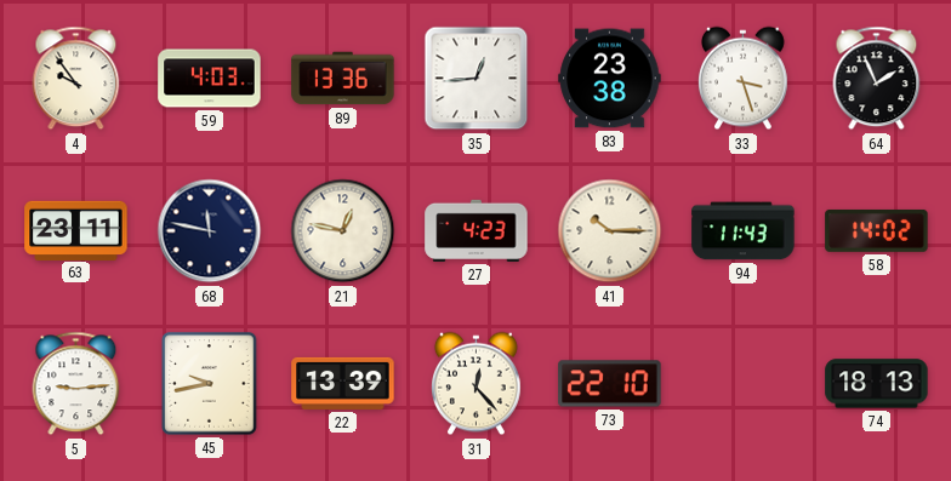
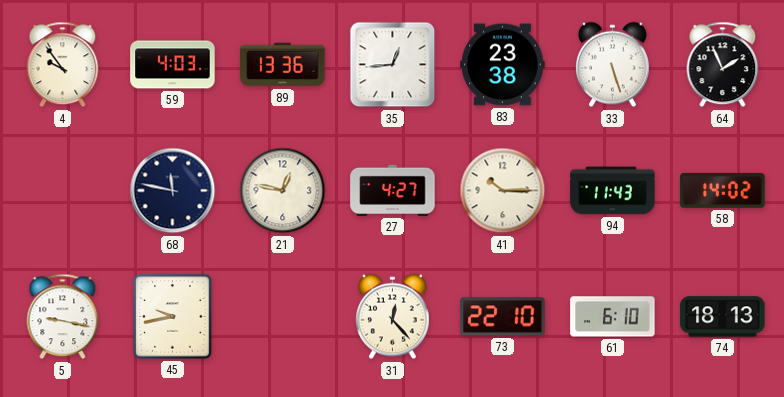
33: 3:27 -> 5:27 (613, 65)
63: 23:11 -> none (76, 230)
27: 4:23 -> 4:27 (393, 190)
5: 9:14 -> 9:17 (63, 317)
22: 13:39 -> none (343, 383)
61: none -> 6:10 (613, 317)
